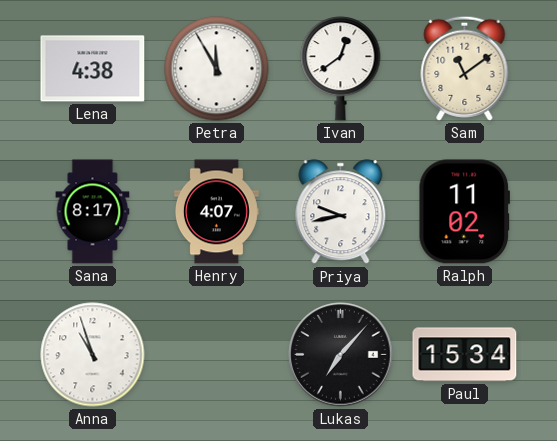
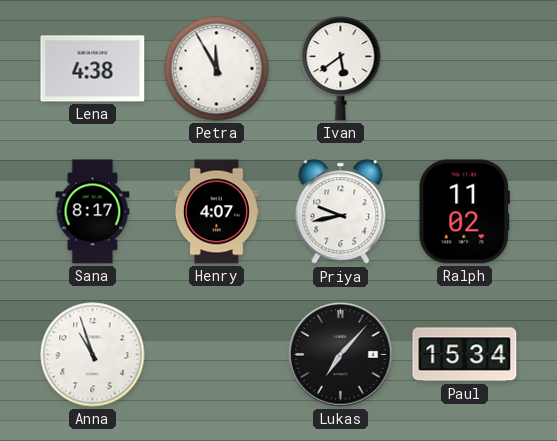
Ivan: 12:39 -> 5:39 (341, 69)
Sam: 11:09 -> none (465, 68)
